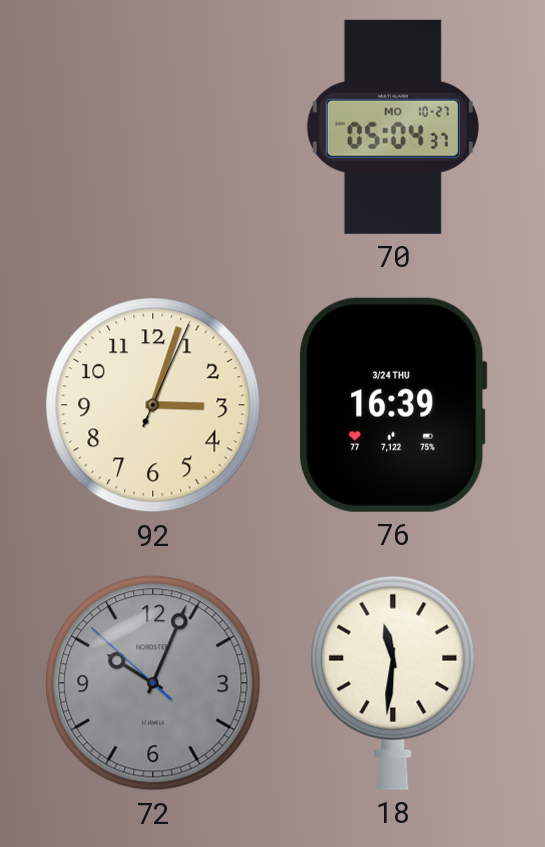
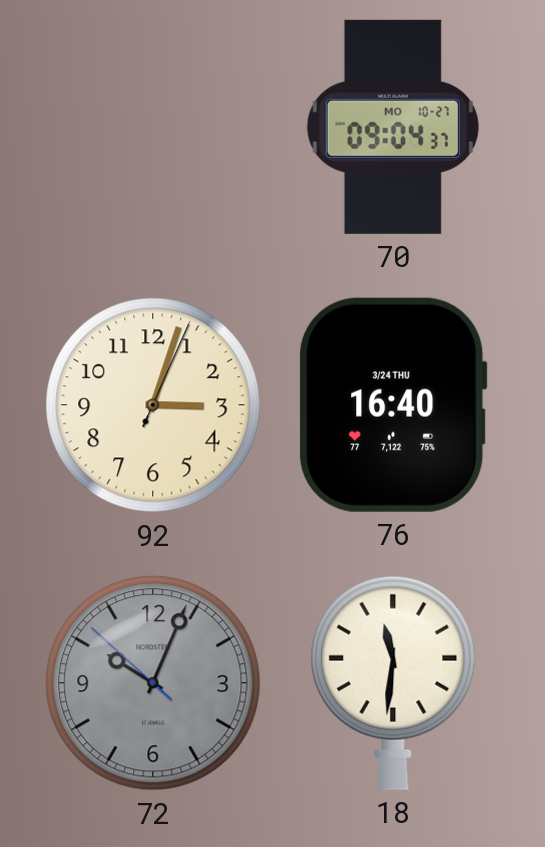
70: 05:04 -> 09:04 (393, 127)
76: 16:39 -> 16:40 (393, 405)
